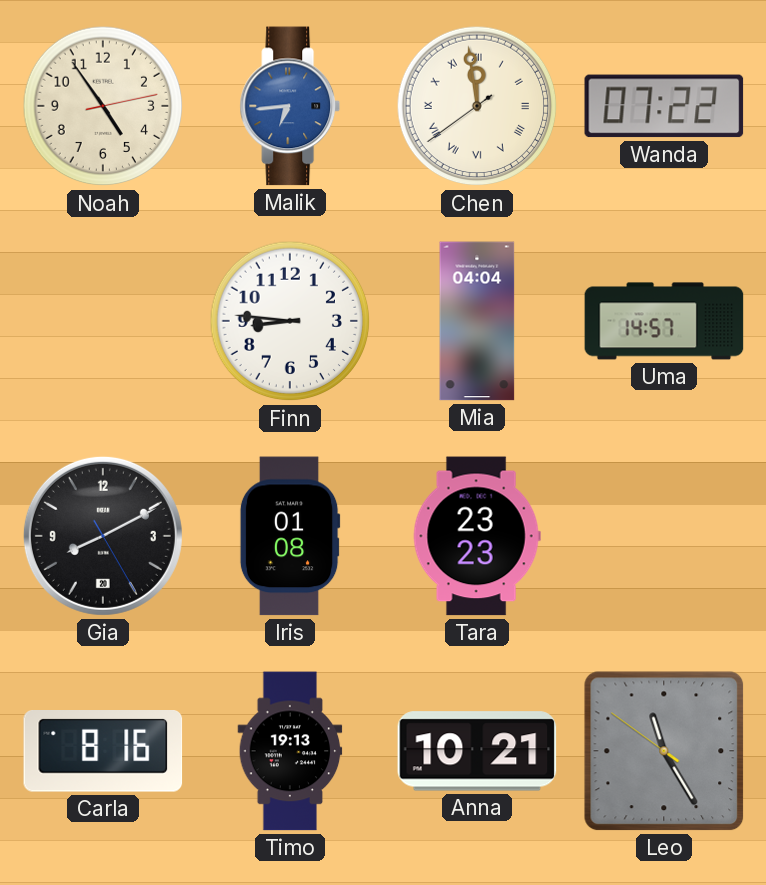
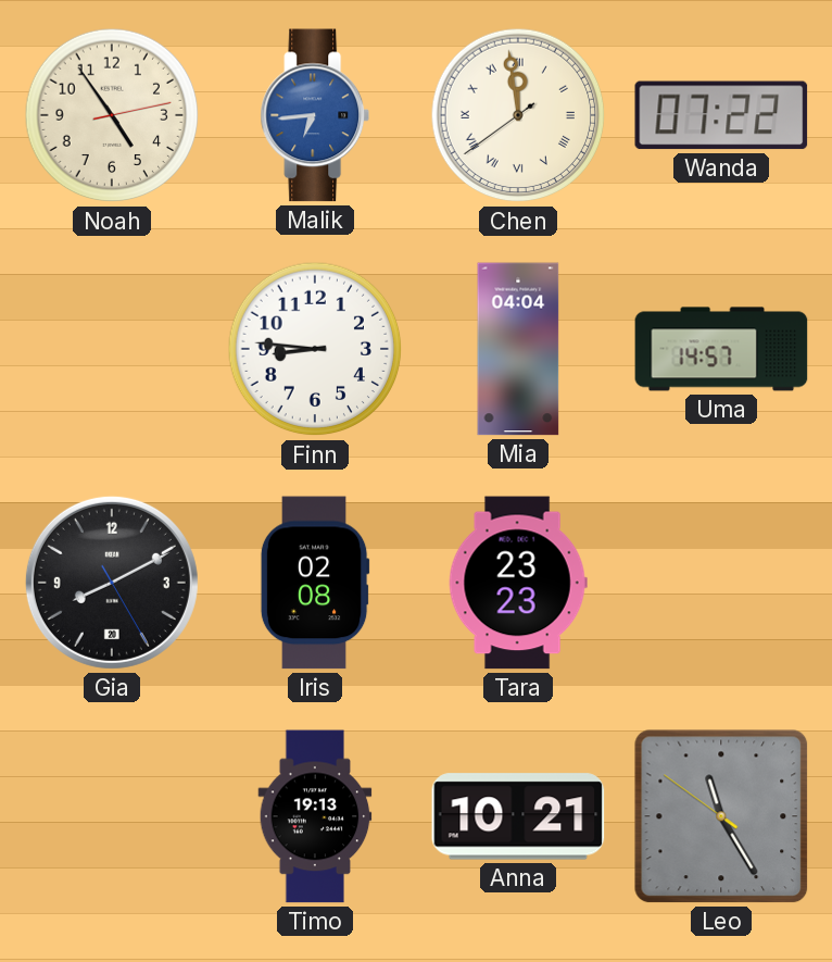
Iris: 01:08 -> 02:08 (315, 583)
Carla: 8:16 -> none (103, 752)
